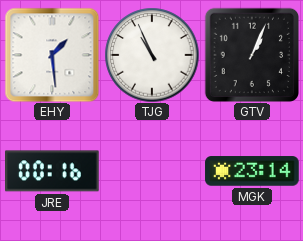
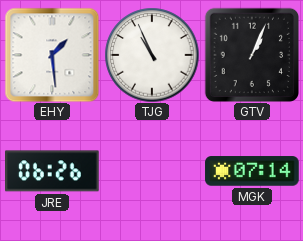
JRE: 00:16 -> 06:26 (53, 171)
MGK: 23:14 -> 07:14 (252, 171)
